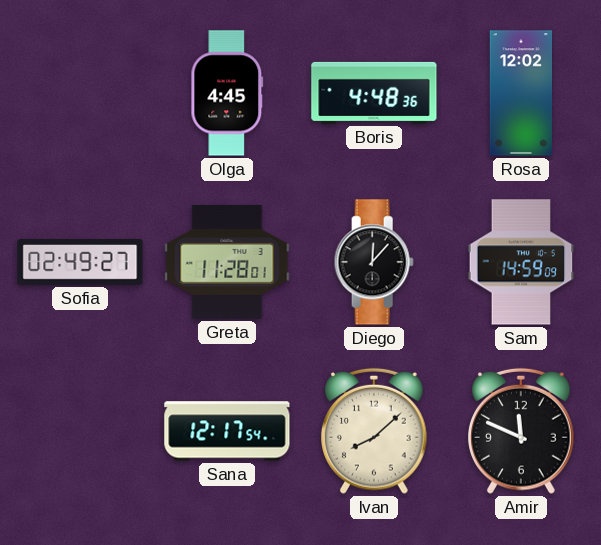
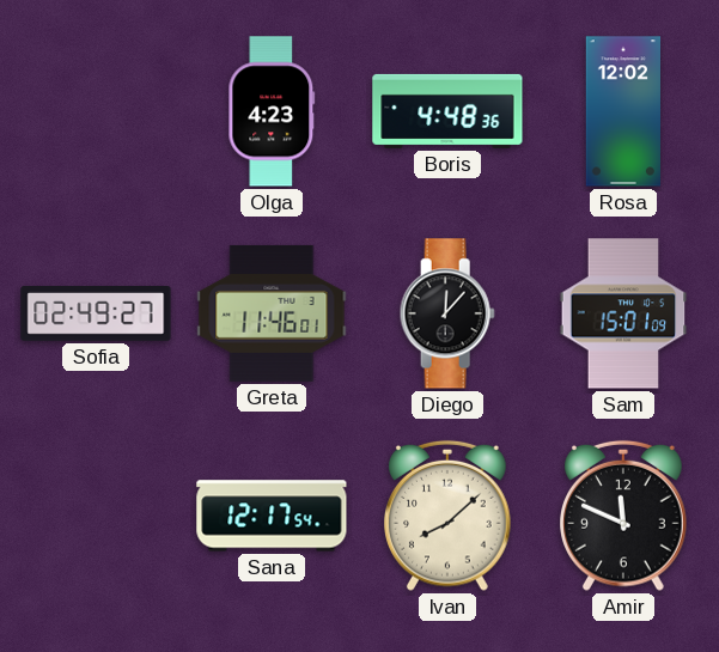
Olga: 4:45 -> 4:23 (272, 111)
Greta: 11:28 -> 11:46 (272, 313)
Sam: 14:59 -> 15:01 (623, 313)
